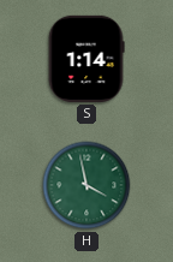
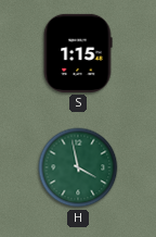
S: 1:14 -> 1:15 (78, 53)
